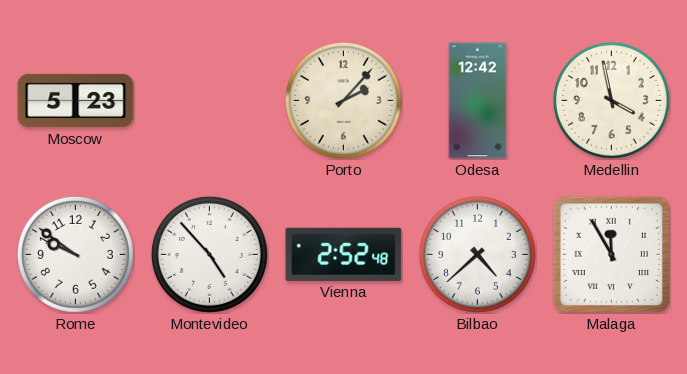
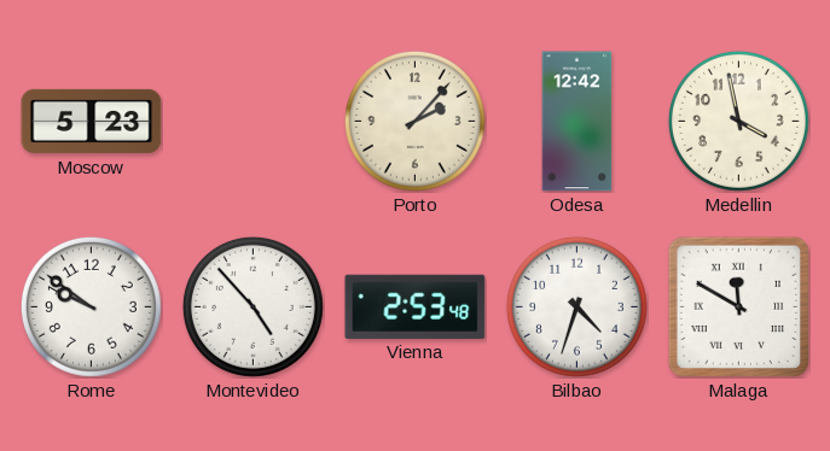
Vienna: 2:52 -> 2:53 (416, 306)
Bilbao: 4:38 -> 4:33 (576, 306)
Malaga: 11:55 -> 11:50 (738, 306)
